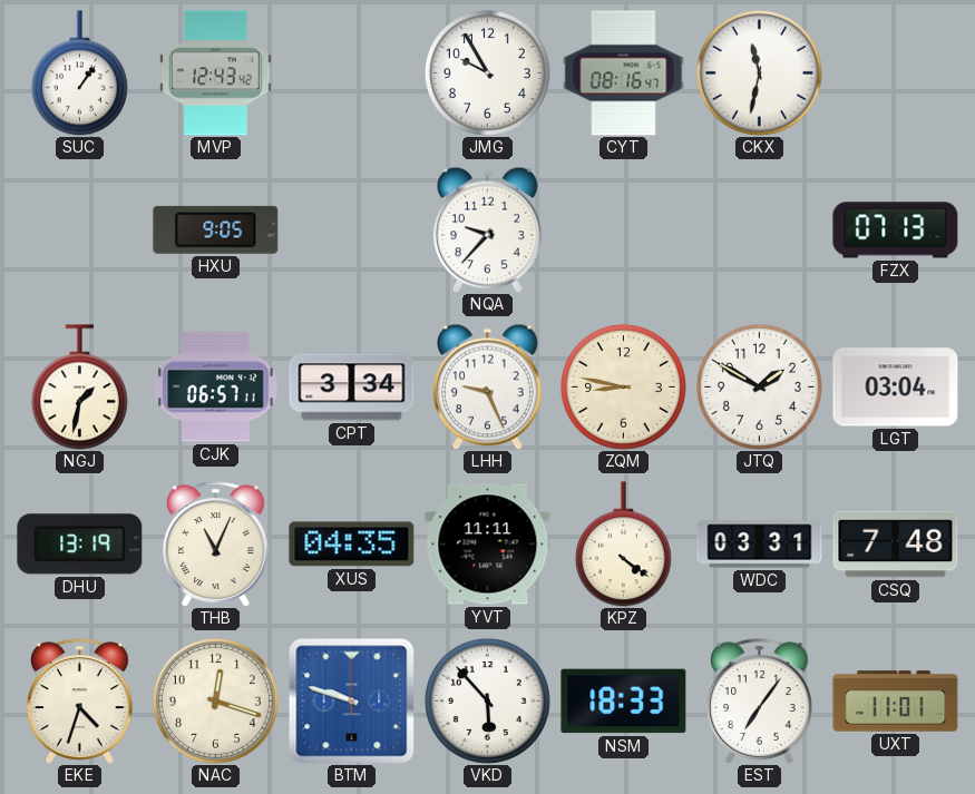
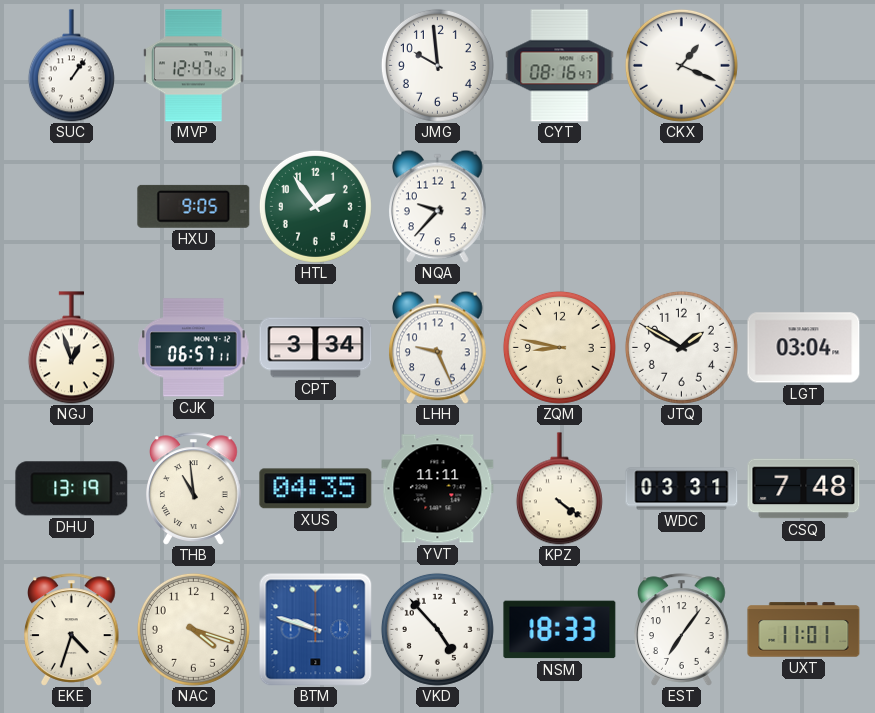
MVP: 12:43 -> 12:47 (194, 66)
JMG: 9:55 -> 9:59 (437, 65)
CKX: 11:32 -> 1:19 (681, 65)
HTL: none -> 1:54 (315, 206)
FZX: 07:13 -> none (896, 231)
NGJ: 1:32 -> 12:57 (71, 348)
THB: 11:04 -> 10:59 (194, 489)
NAC: 12:18 -> 4:18 (193, 629)
VKD: 5:53 -> 4:53 (437, 629)
